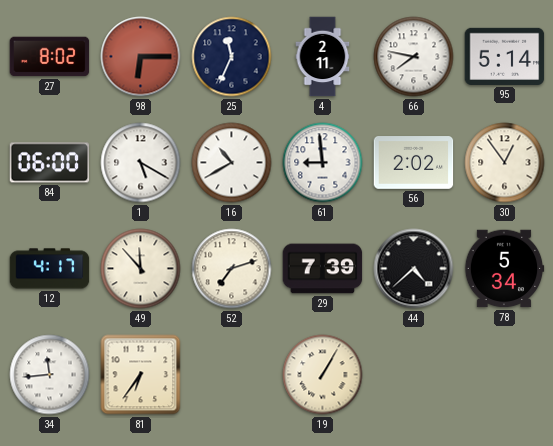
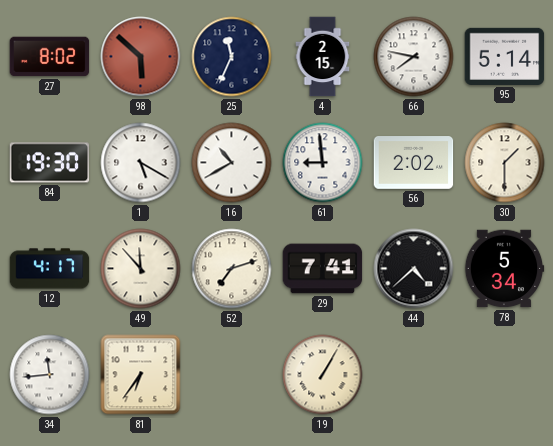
98: 6:15 -> 5:52 (141, 57)
4: 2:11 -> 2:15 (323, 57)
84: 06:00 -> 19:30 (50, 163)
30: 12:54 -> 1:30 (505, 163)
29: 7:39 -> 7:41 (323, 269)
